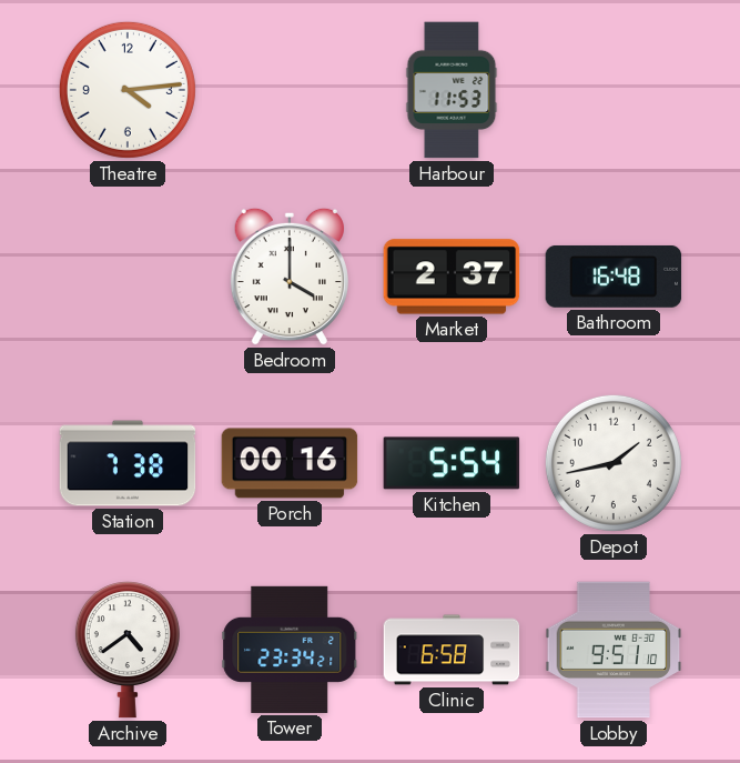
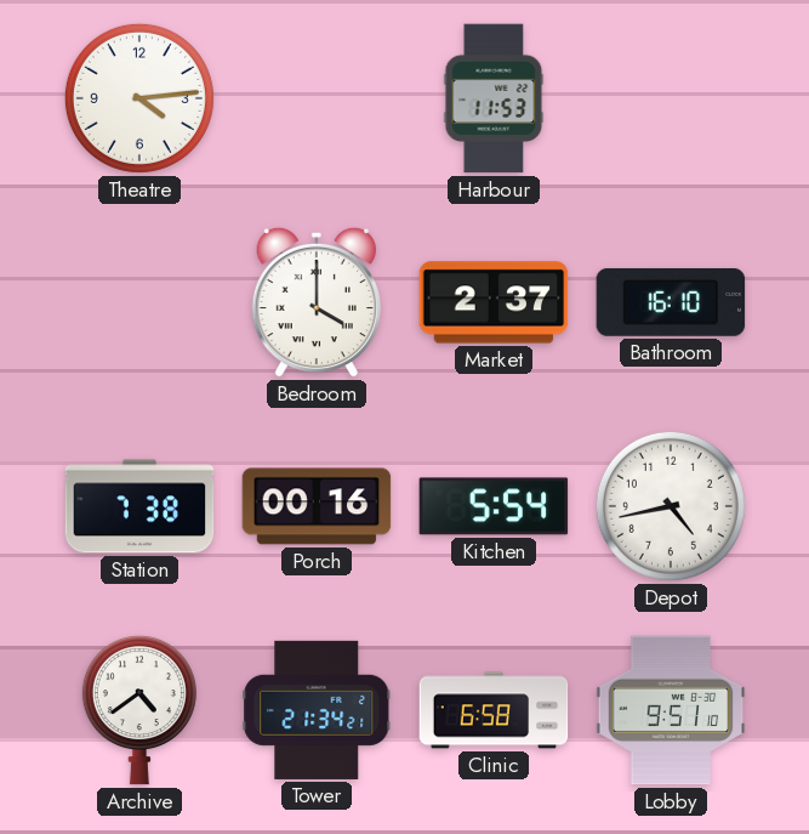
Bathroom: 16:48 -> 16:10 (671, 302)
Depot: 1:43 -> 4:43 (671, 506)
Tower: 23:34 -> 21:34 (317, 710)
